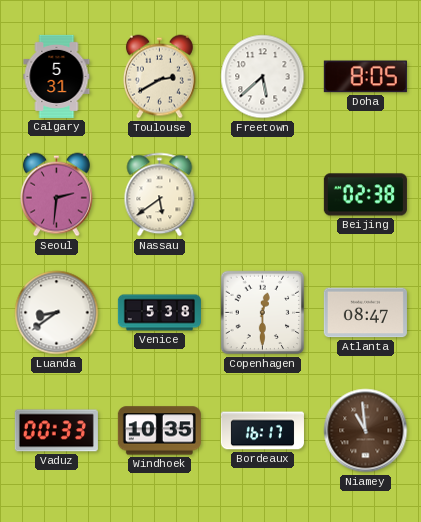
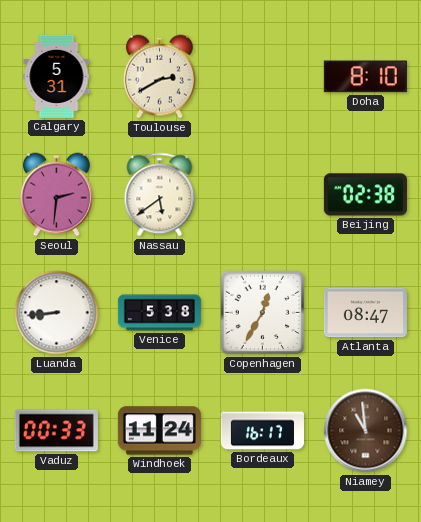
Freetown: 5:38 -> none (263, 77)
Doha: 8:05 -> 8:10 (365, 77)
Luanda: 8:39 -> 8:44 (57, 313)
Copenhagen: 12:30 -> 12:35 (263, 313)
Windhoek: 10:35 -> 11:24 (159, 431)
